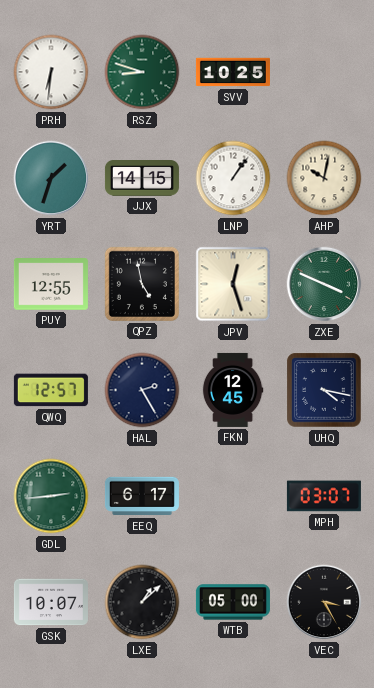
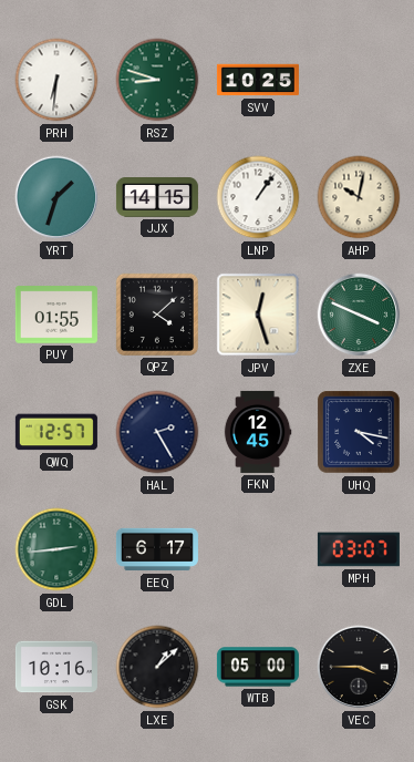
PUY: 12:55 -> 01:55 (56, 315)
QPZ: 4:58 -> 4:08 (157, 315)
GSK: 10:07 -> 10:16 (56, 667)
VEC: 3:25 -> 3:45 (359, 667)
